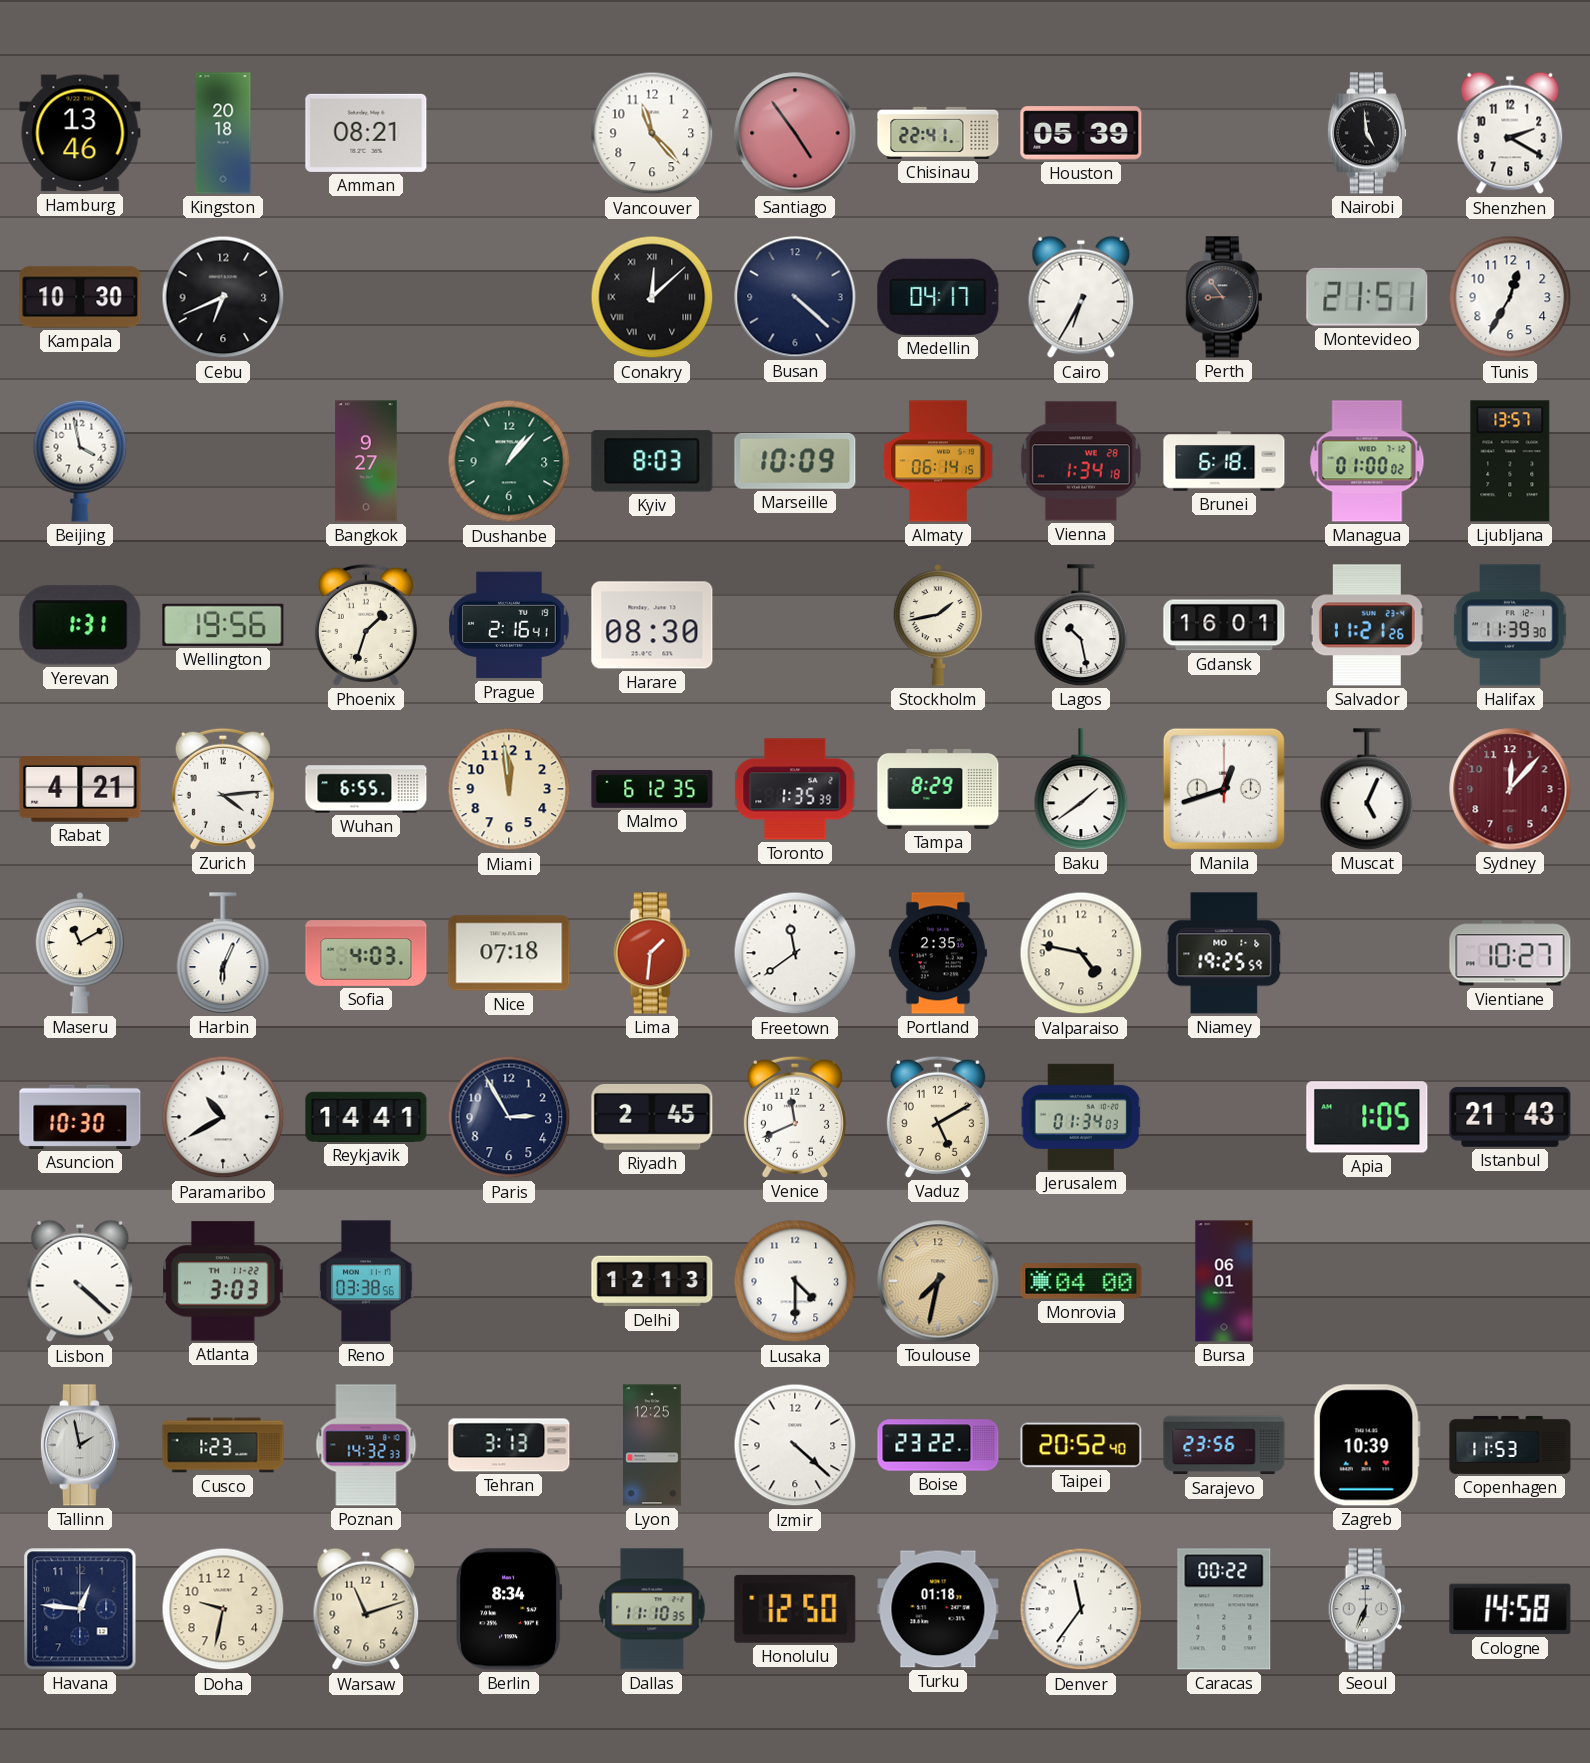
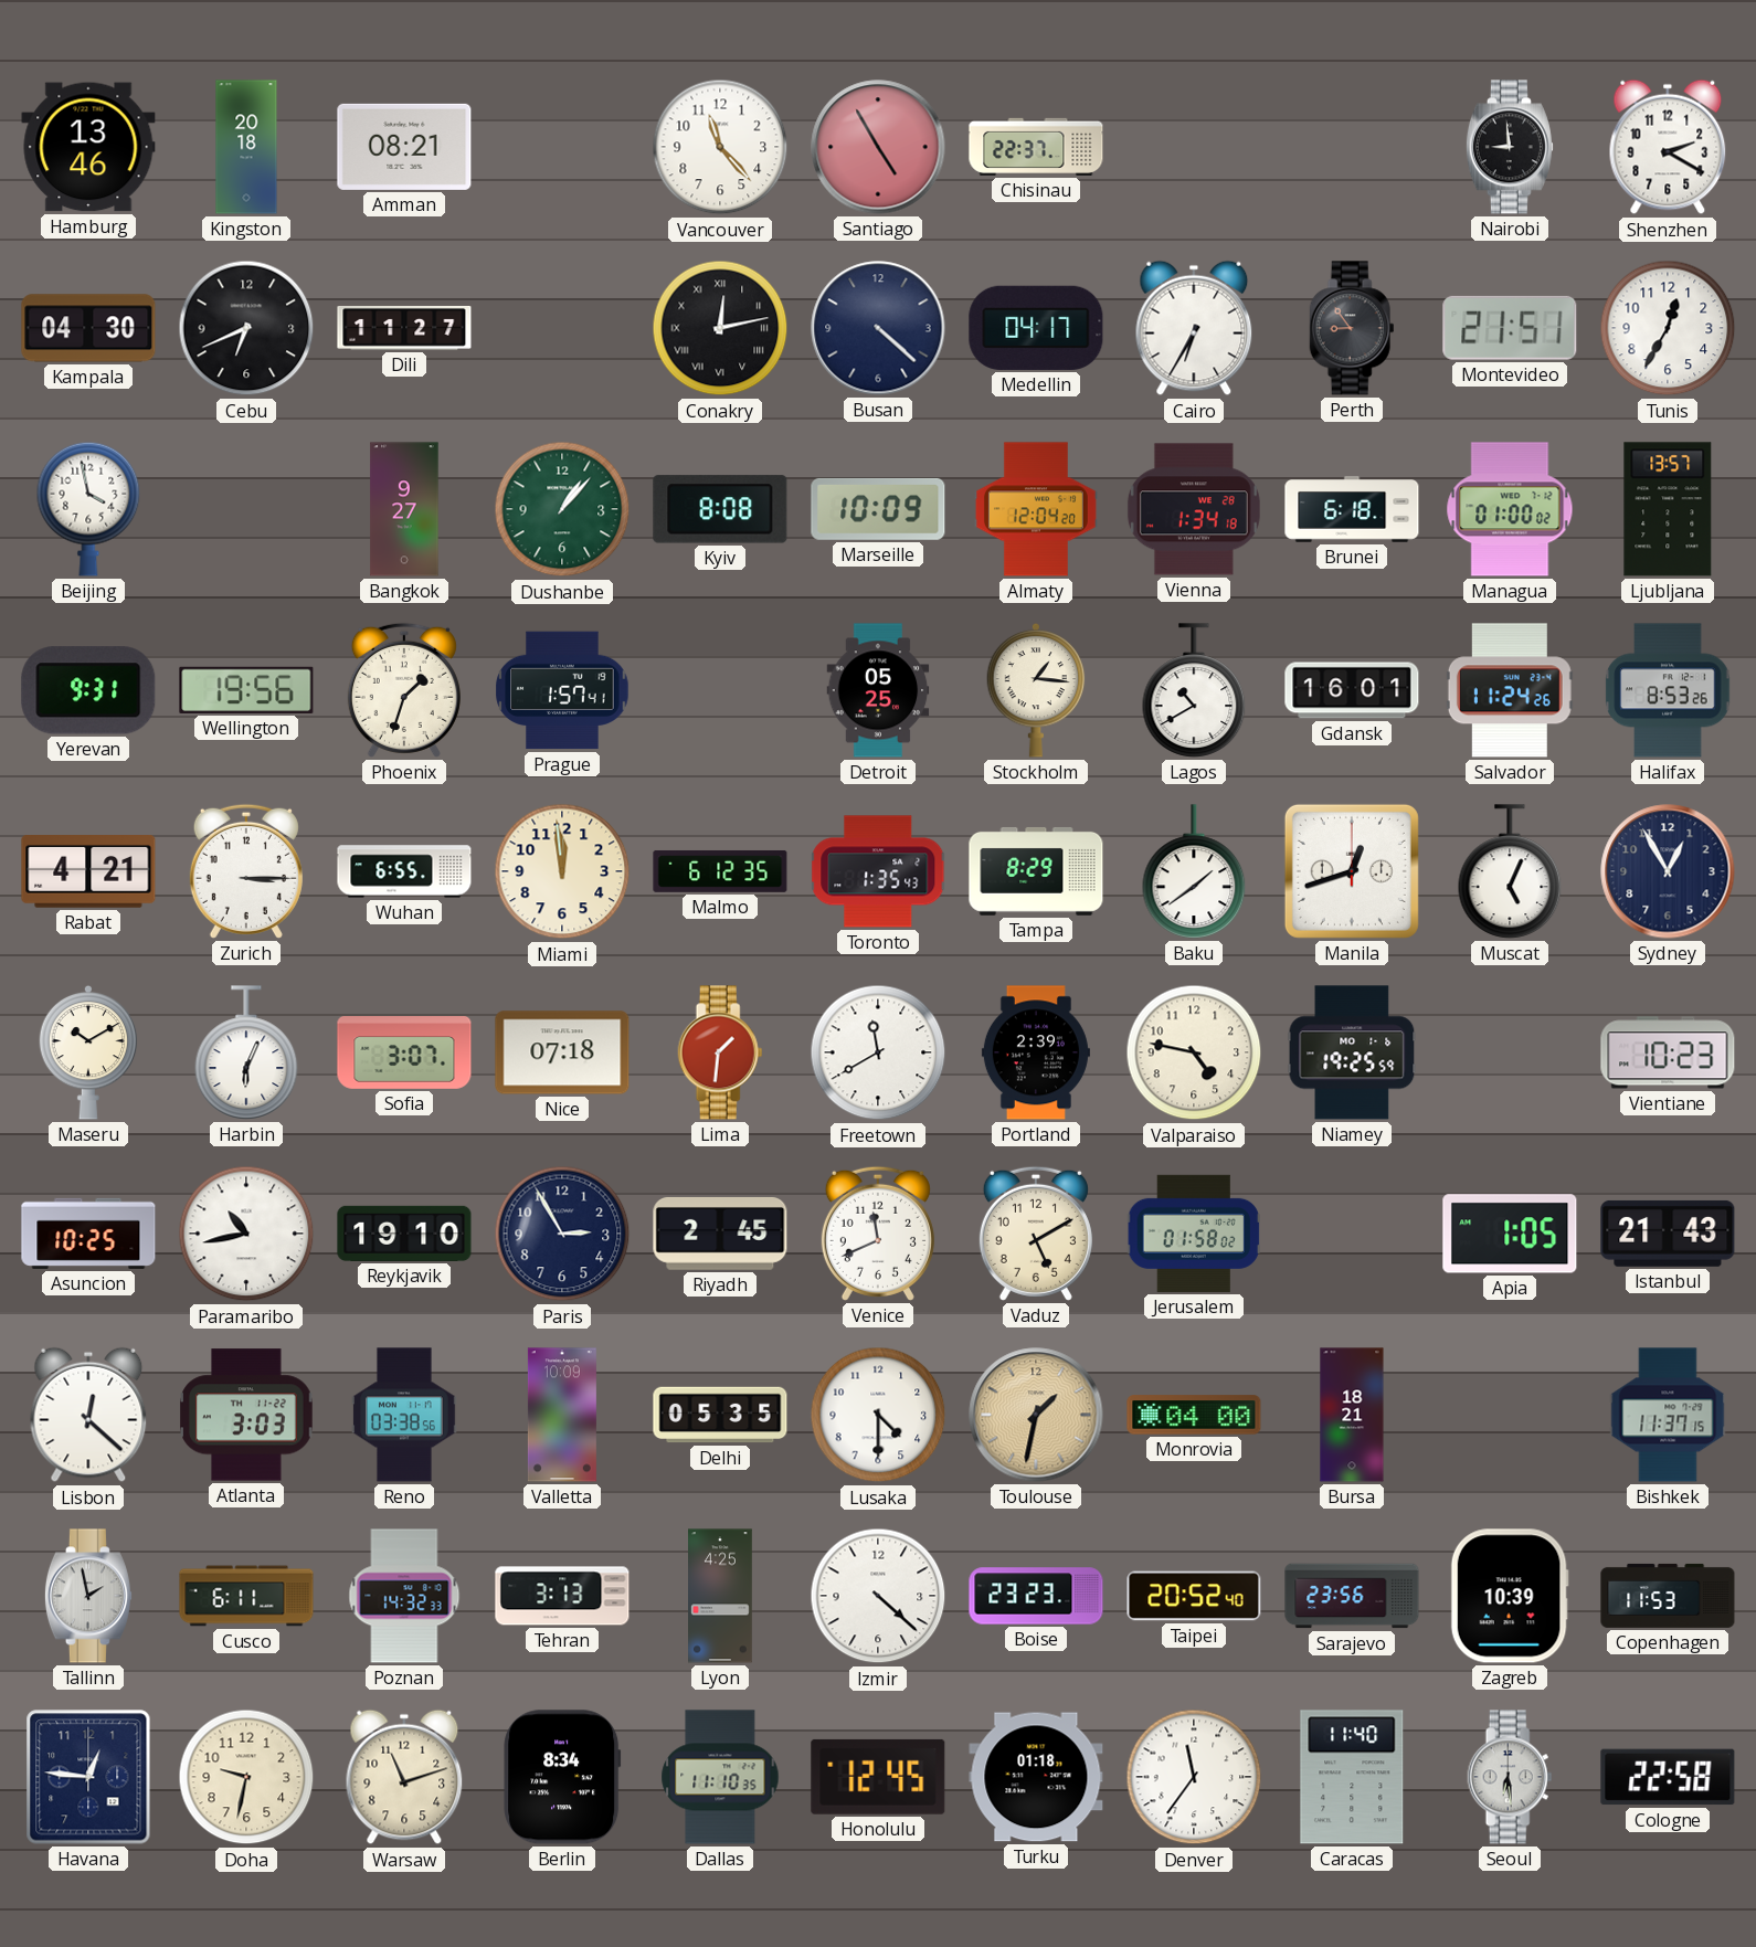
Santiago: 4:54 -> 4:55 (878, 147)
Chisinau: 22:41 -> 22:37 (1036, 147)
Houston: 05:39 -> none (1081, 133)
Nairobi: 4:59 -> 8:59 (1510, 147)
Kampala: 10:30 -> 04:30 (88, 328)
Dili: none -> 11:27 (404, 328)
Conakry: 12:08 -> 12:13 (720, 328)
Kyiv: 8:03 -> 8:08 (720, 509)
Almaty: 06:14 -> 12:04 (1036, 509)
Yerevan: 1:31 -> 9:31 (88, 690)
Prague: 2:16 -> 1:57 (562, 690)
Harare: 08:30 -> none (652, 625)
Detroit: none -> 05:25 (878, 690)
Stockholm: 1:43 -> 1:16 (1036, 690)
Lagos: 10:28 -> 10:40 (1194, 690)
Salvador: 11:21 -> 11:24 (1510, 690)
Halifax: 11:39 -> 8:53 (1668, 690)
Zurich: 4:14 -> 3:15 (246, 871)
Toronto: 1:35:39 -> 1:35:43 (879, 871)
Sydney: 12:07 -> 12:55 (1668, 871)
Sydney dial: burgundy -> navy (1668, 871)
Maseru: 11:10 -> 10:10 (88, 1052)
Sofia: 4:03 -> 3:07 (404, 1052)
Freetown: 11:39 -> 11:40 (878, 1052)
Portland: 2:35 -> 2:39 (1036, 1052)
Vientiane: 10:27 -> 10:23 (1668, 1052)
Asuncion: 10:30 -> 10:25 (88, 1234)
Paramaribo: 10:40 -> 10:43 (246, 1234)
Reykjavik: 14:41 -> 19:10 (404, 1234)
Jerusalem: 01:34 -> 01:58 (1194, 1234)
Lisbon: 4:22 -> 12:22 (88, 1415)
Valletta: none -> 10:09 (562, 1415)
Delhi: 12:13 -> 05:35 (720, 1415)
Toulouse: 7:32 -> 1:32 (1036, 1415)
Bursa: 06:01 -> 18:21 (1352, 1415)
Bishkek: none -> 11:37 (1668, 1415)
Cusco: 1:23 -> 6:11 (246, 1596)
Lyon: 12:25 -> 4:25 (721, 1596)
Boise: 23:22 -> 23:23 (1036, 1596)
Honolulu: 12:50 -> 12:45 (878, 1777)
Caracas: 00:22 -> 11:40 (1352, 1777)
Seoul: 6:34 -> 6:29 (1510, 1777)
Cologne: 14:58 -> 22:58 (1668, 1777)
